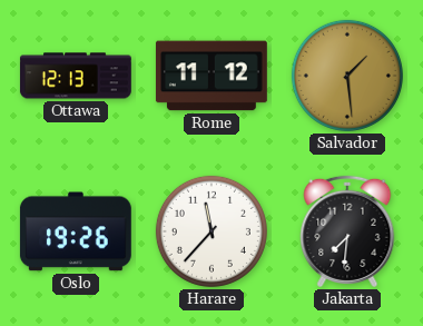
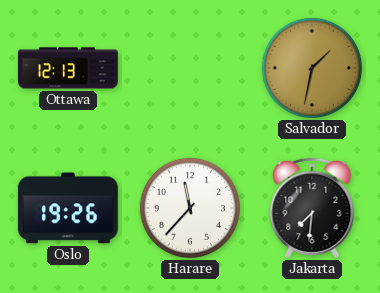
Rome: 11:12 -> none (211, 76)
Salvador: 1:29 -> 1:32 (312, 68)
